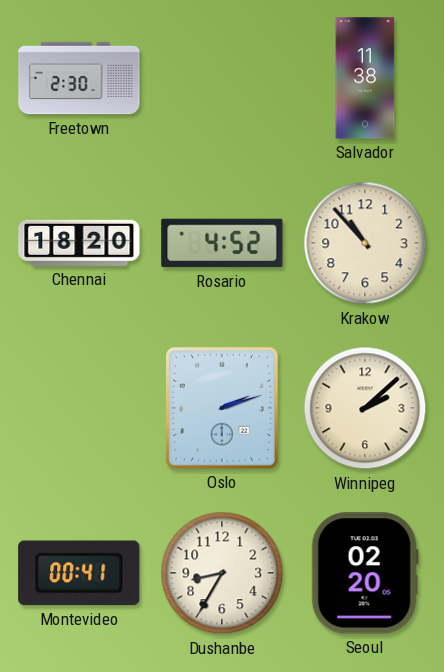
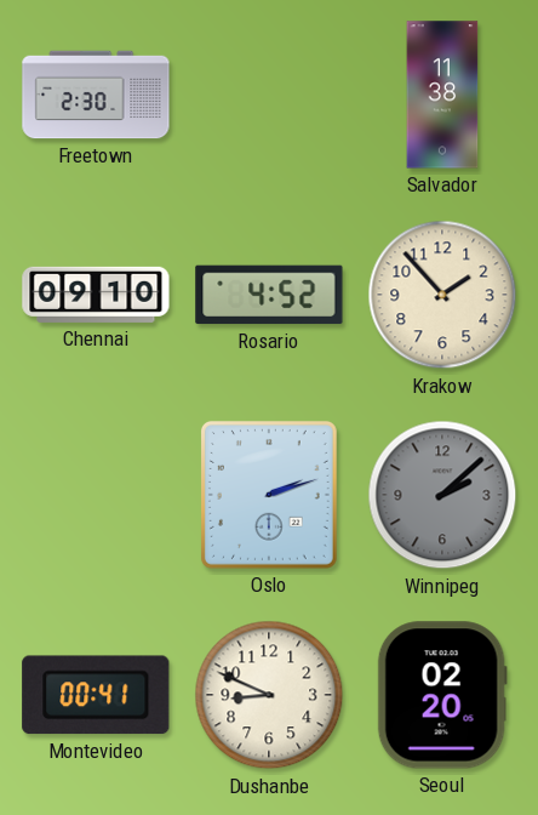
Chennai: 18:20 -> 09:10 (96, 295)
Krakow: 10:53 -> 1:53 (442, 295)
Winnipeg dial: cream -> grey (442, 495)
Dushanbe: 8:35 -> 8:49 (269, 695)
